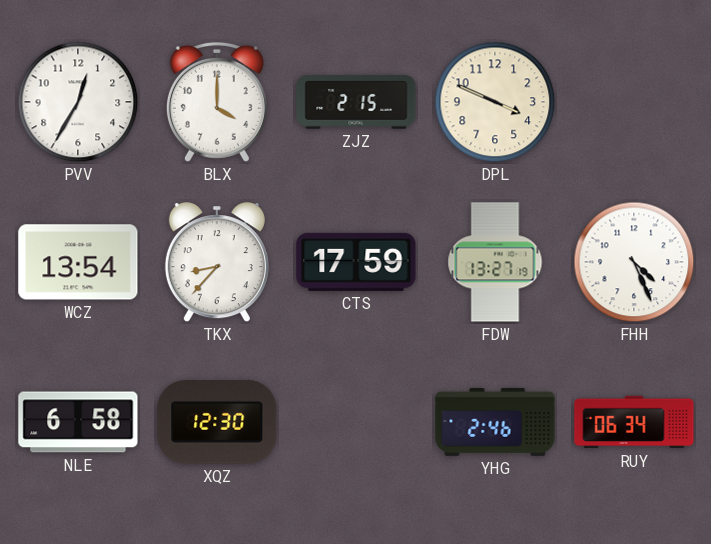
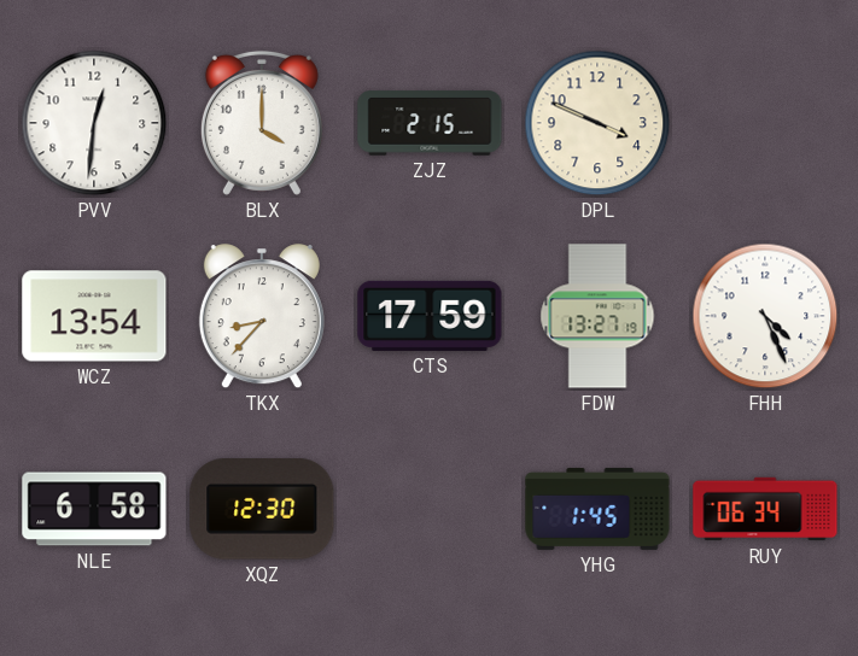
PVV: 12:35 -> 12:31 (94, 123)
YHG: 2:46 -> 1:45 (597, 509)
